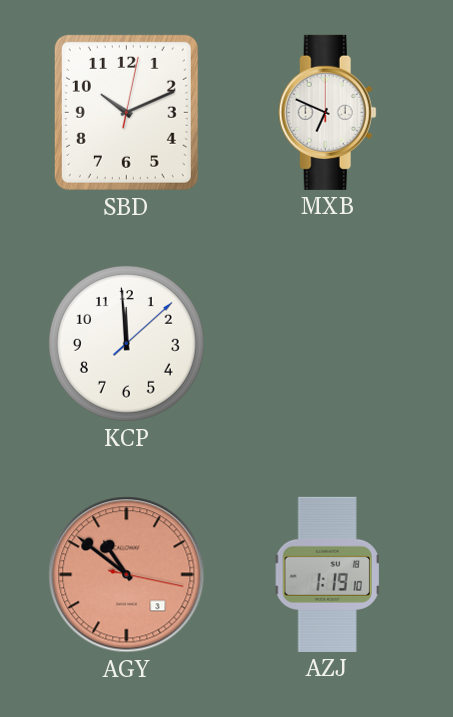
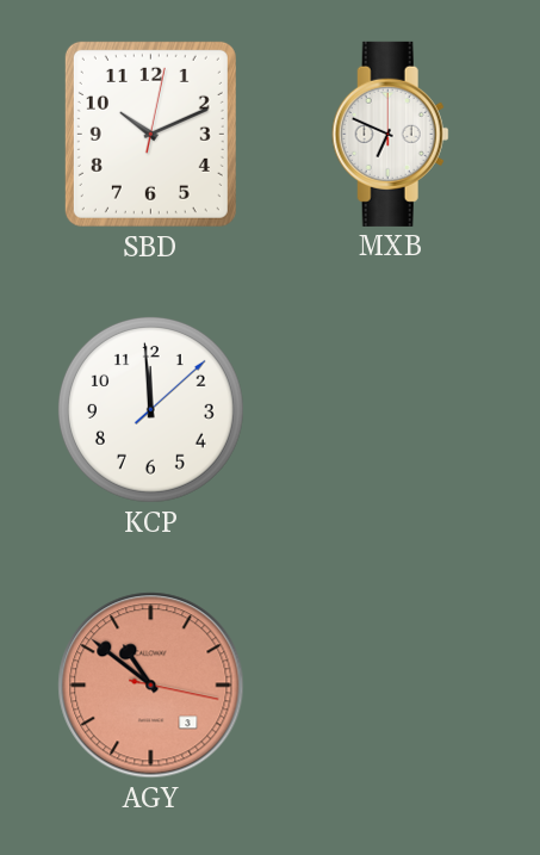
AZJ: 1:19 -> none (327, 574)
